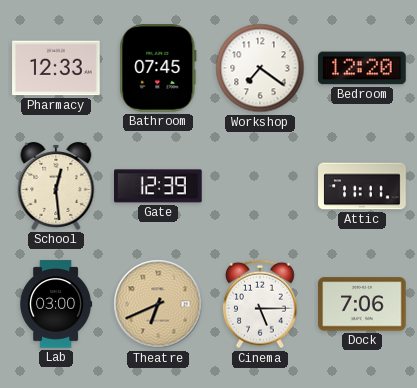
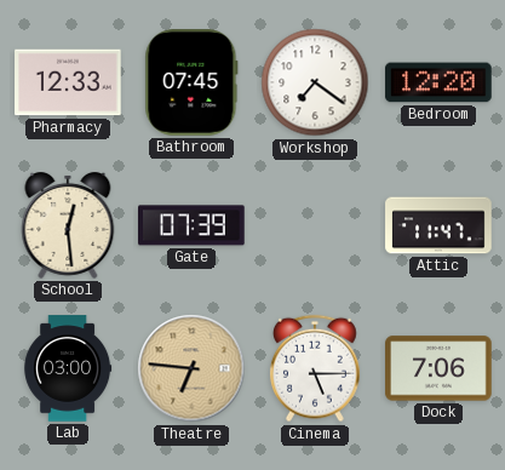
Gate: 12:39 -> 07:39 (193, 225)
Attic: 11:11 -> 11:47 (438, 225)
Theatre: 6:41 -> 6:46 (191, 368)
